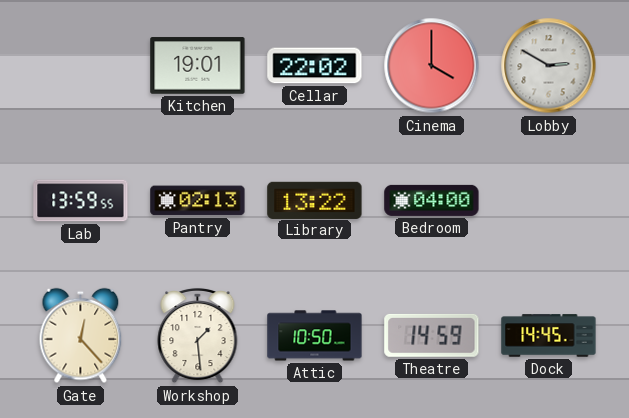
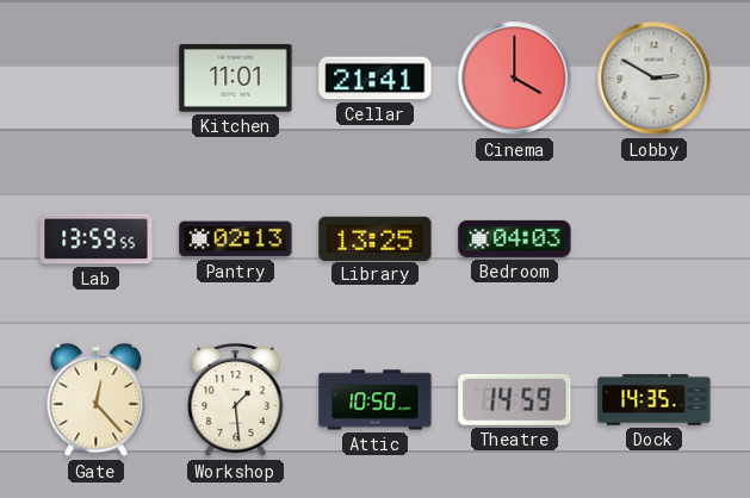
Kitchen: 19:01 -> 11:01 (236, 79)
Cellar: 22:02 -> 21:41 (376, 79)
Library: 13:22 -> 13:25 (376, 238)
Bedroom: 04:00 -> 04:03 (515, 238)
Dock: 14:45 -> 14:35 (655, 400)
